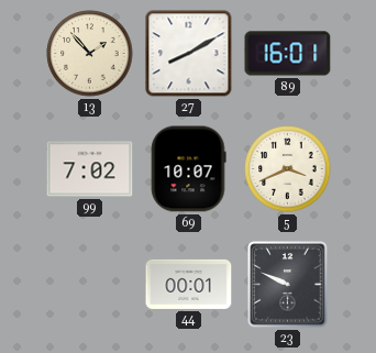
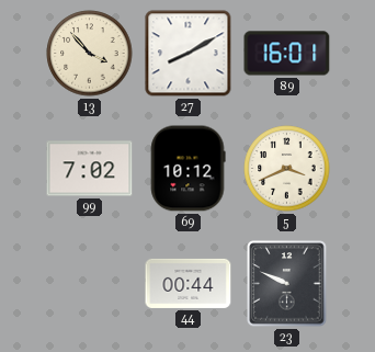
13: 1:53 -> 3:53 (90, 54)
69: 10:07 -> 10:12 (187, 169)
44: 00:01 -> 00:44 (189, 283)
